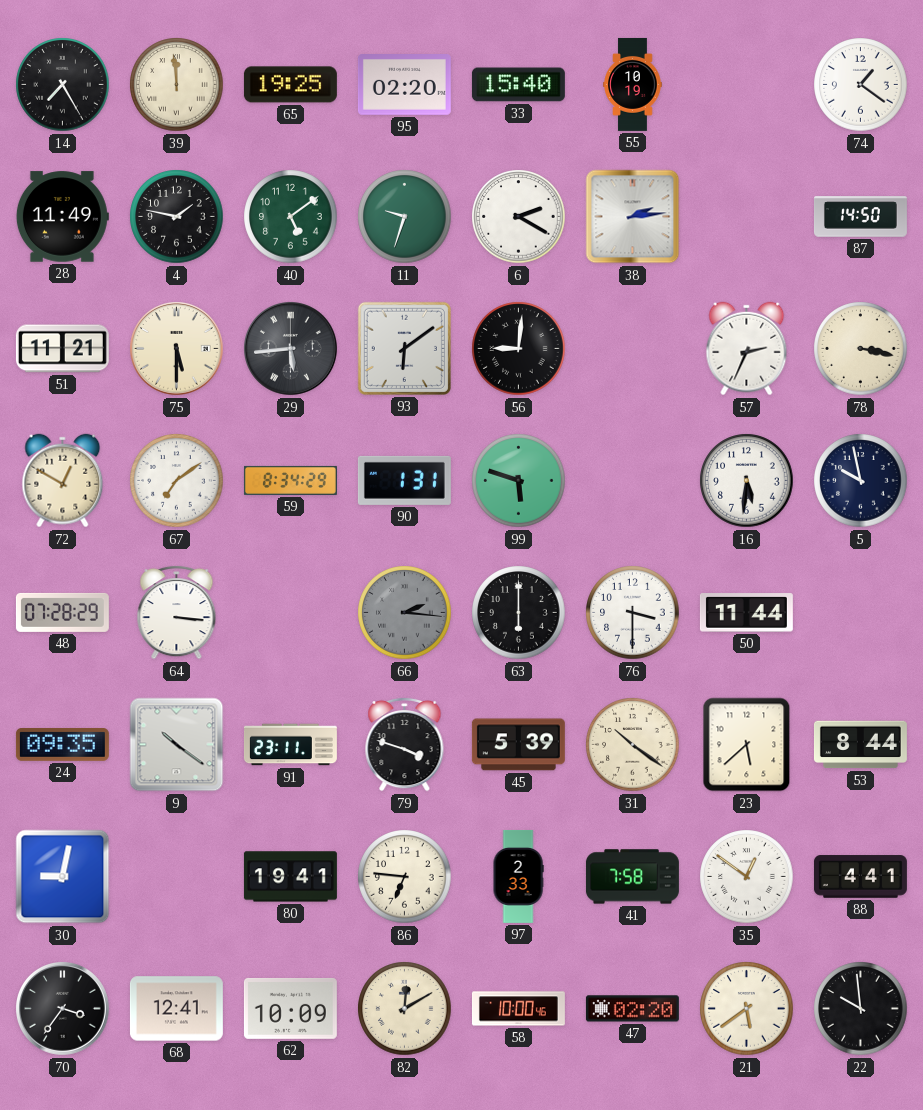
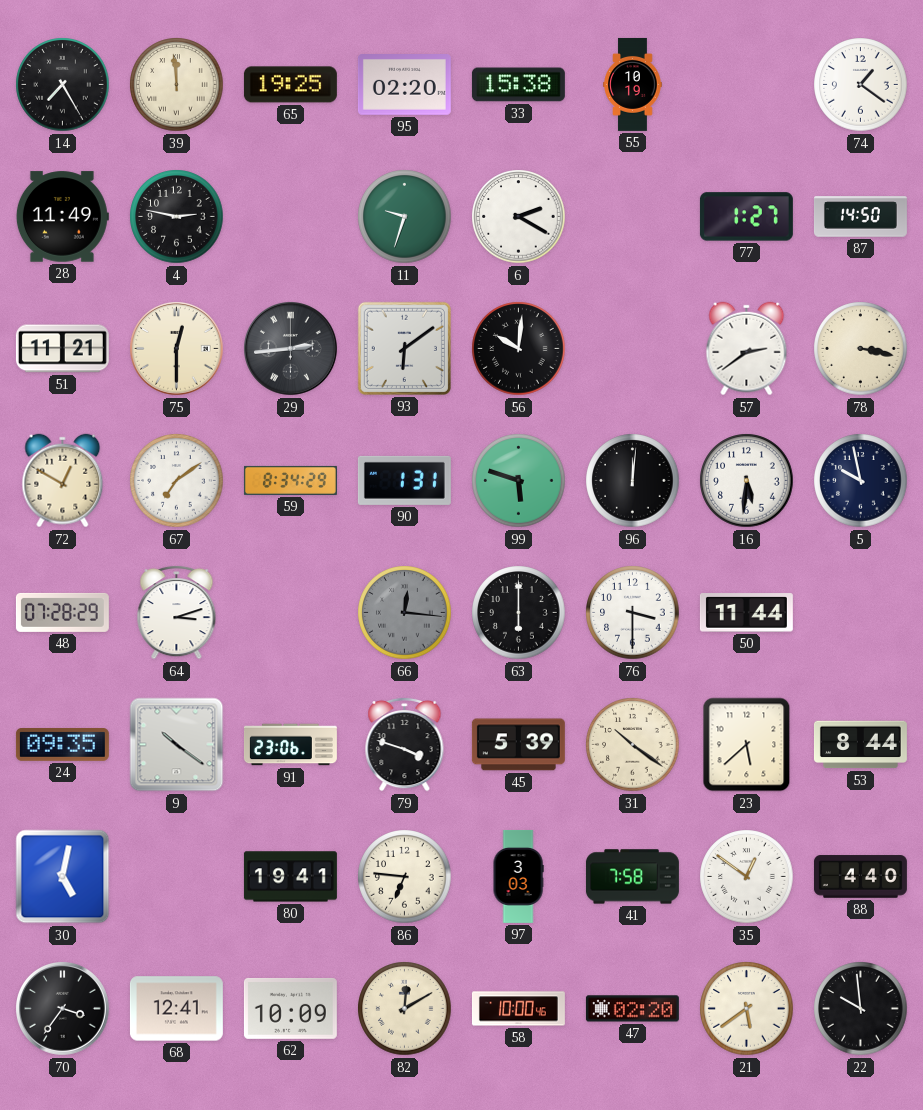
33: 15:40 -> 15:38 (518, 85)
4: 1:47 -> 2:47 (177, 217)
40: 5:09 -> none (291, 217)
38: 2:14 -> none (633, 217)
77: none -> 1:27 (746, 217)
75: 5:30 -> 12:30 (177, 349)
29: 5:44 -> 2:44 (291, 349)
56: 9:01 -> 10:01 (519, 349)
57: 2:34 -> 2:39 (747, 349)
96: none -> 12:01 (633, 481)
64: 3:16 -> 3:12 (177, 612)
66: 2:16 -> 12:16 (405, 613)
91: 23:11 -> 23:06 (290, 745)
30: 9:02 -> 5:02 (63, 877)
97: 2:33 -> 3:03 (518, 876)
88: 4:41 -> 4:40 (860, 877)
